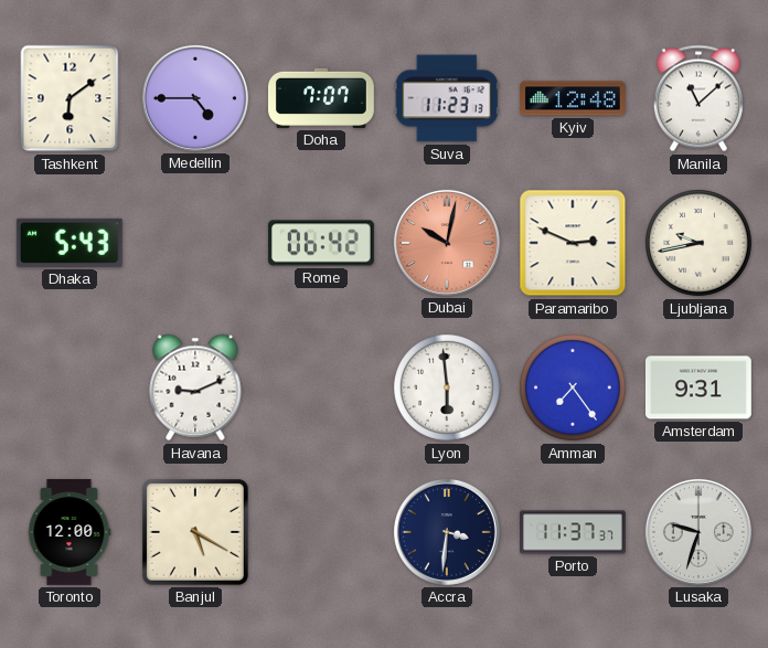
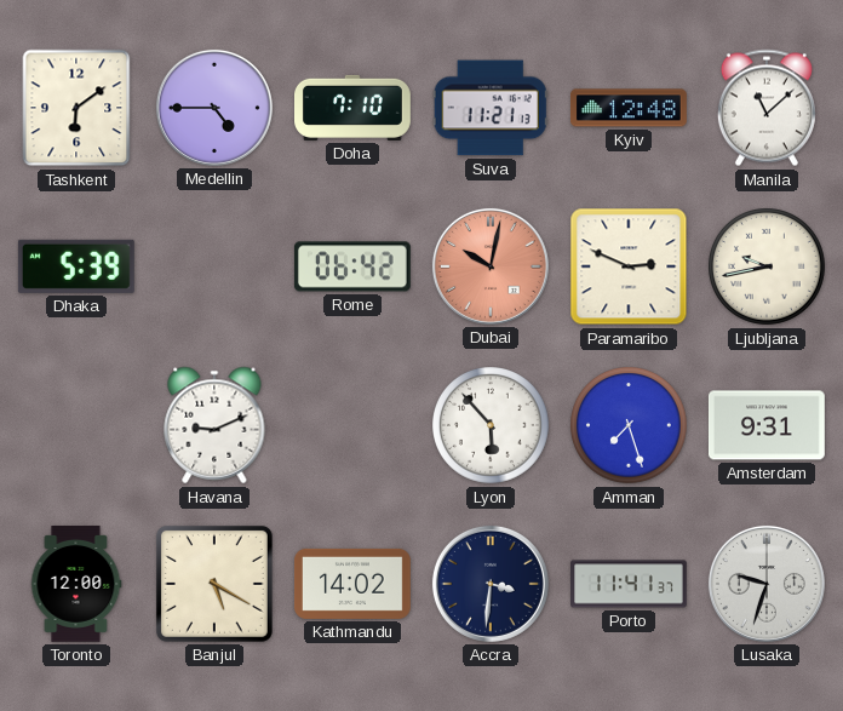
Doha: 7:07 -> 7:10 (354, 108)
Suva: 11:23 -> 11:21 (491, 108)
Dhaka: 5:43 -> 5:39 (76, 266)
Lyon: 5:59 -> 5:53 (492, 426)
Amman: 7:24 -> 7:27 (630, 426)
Kathmandu: none -> 14:02 (352, 584)
Porto: 11:37 -> 11:41 (630, 584)
